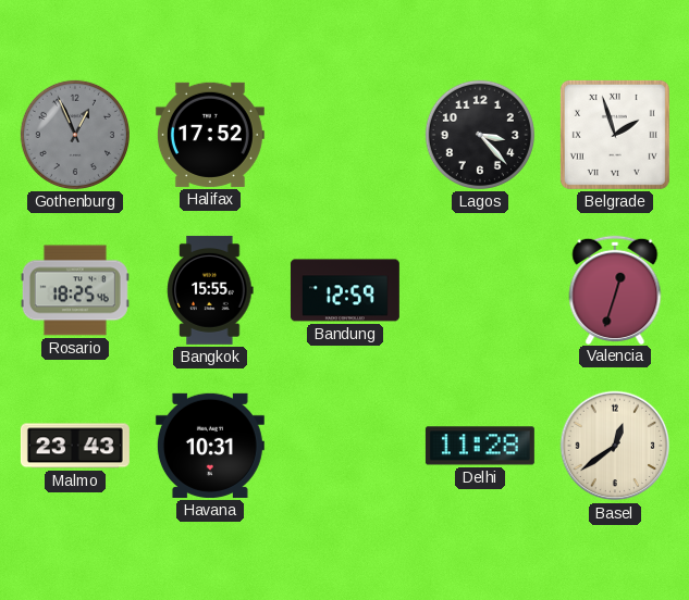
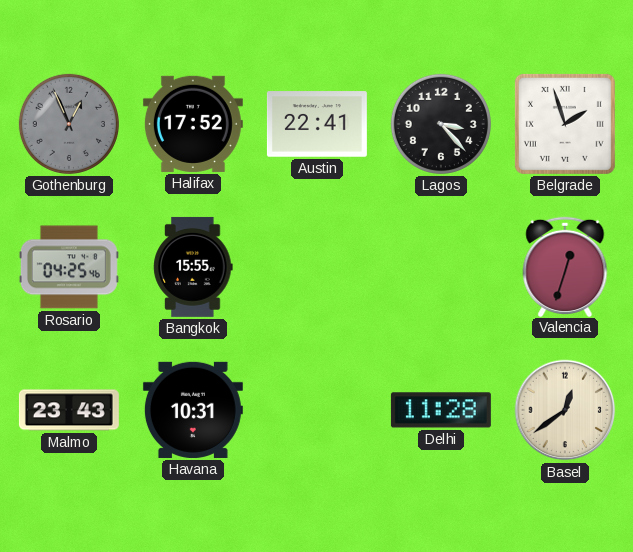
Austin: none -> 22:41 (317, 124)
Rosario: 18:25 -> 04:25 (69, 267)
Bandung: 12:59 -> none (345, 290)
